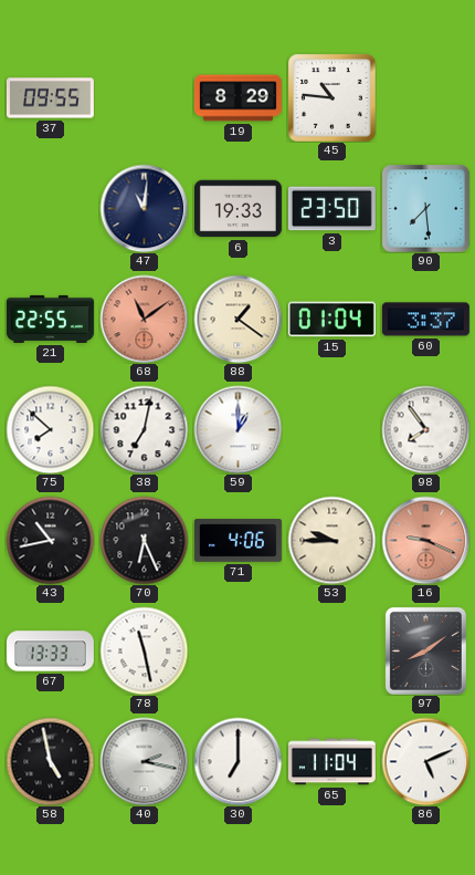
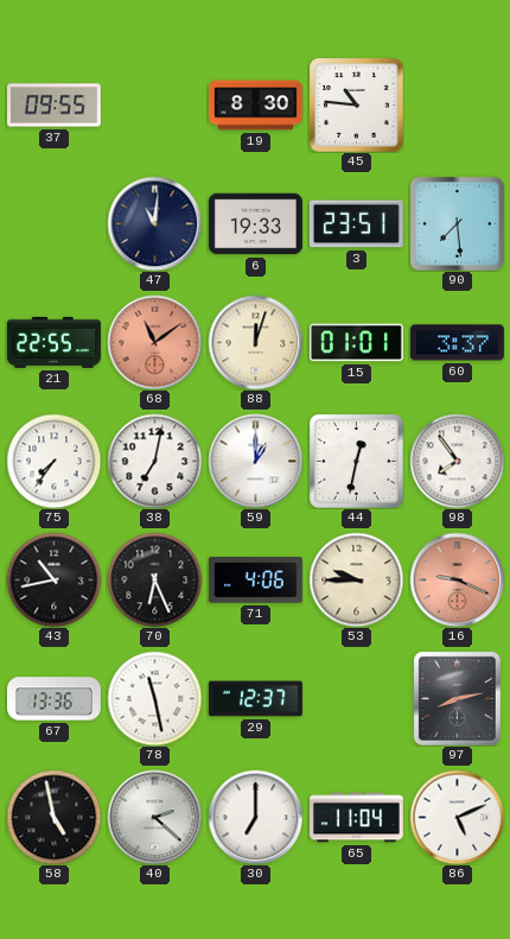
19: 8:29 -> 8:30 (255, 106)
3: 23:50 -> 23:51 (356, 224)
88: 1:21 -> 12:03 (255, 342)
15: 01:04 -> 01:01 (356, 343)
75: 7:52 -> 7:36 (53, 461)
44: none -> 12:32 (356, 462)
67: 13:33 -> 13:36 (53, 699)
29: none -> 12:37 (255, 699)
97: 8:09 -> 8:13 (457, 698)
40: 2:17 -> 2:22 (154, 817)
